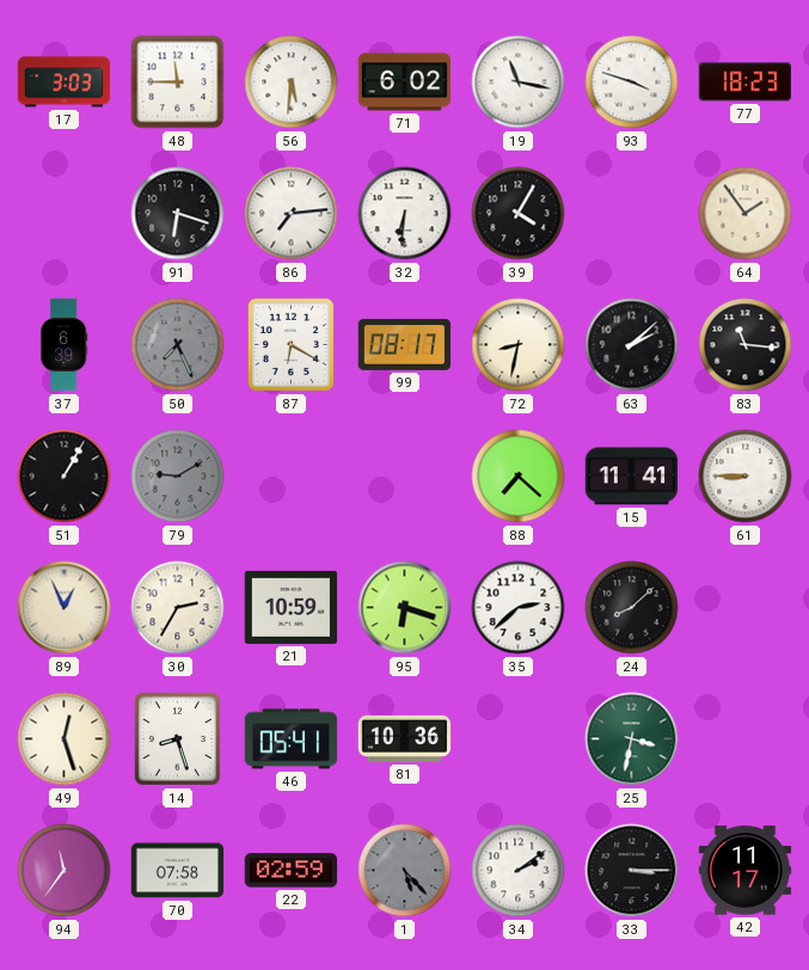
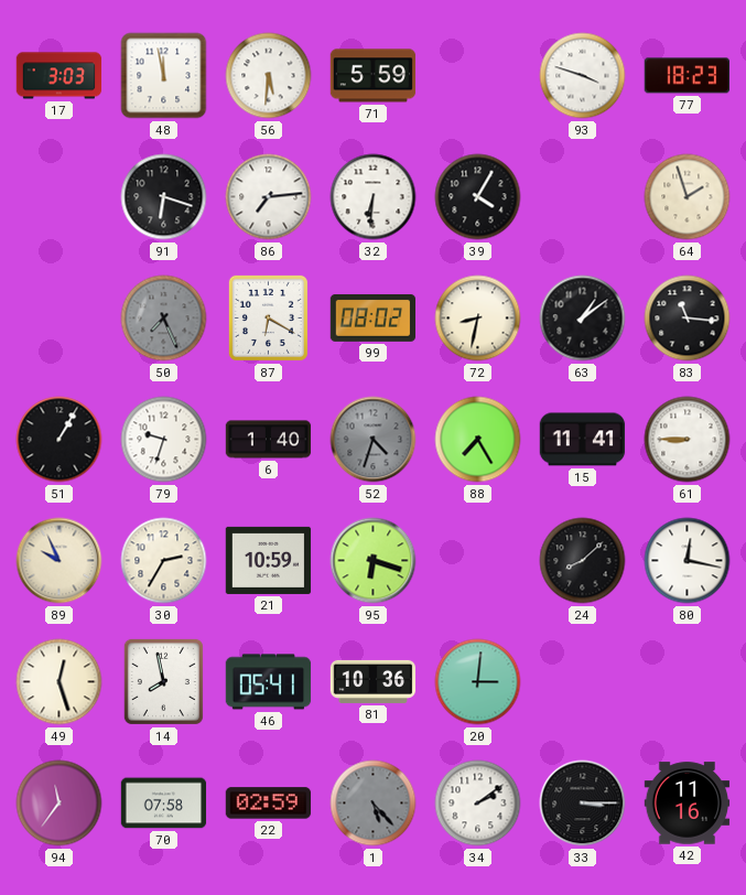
48: 11:45 -> 11:58 (164, 76)
71: 6:02 -> 5:59 (374, 76)
19: 11:17 -> none (519, 82)
64: 1:54 -> 1:57 (688, 197)
37: 6:39 -> none (65, 345)
99: 08:17 -> 08:02 (374, 317)
63: 2:08 -> 1:09 (583, 319)
79: 9:10 -> 9:33 (164, 440)
79 dial: grey -> white (164, 440)
6: none -> 1:40 (269, 440)
52: none -> 4:33 (374, 440)
88: 7:22 -> 7:25 (478, 440)
89: 12:56 -> 9:56 (60, 561)
35: 2:38 -> none (519, 608)
80: none -> 12:17 (688, 561)
14: 8:27 -> 7:58 (163, 681)
20: none -> 3:01 (478, 682)
25: 3:32 -> none (632, 739)
42: 11:17 -> 11:16 (688, 804)
